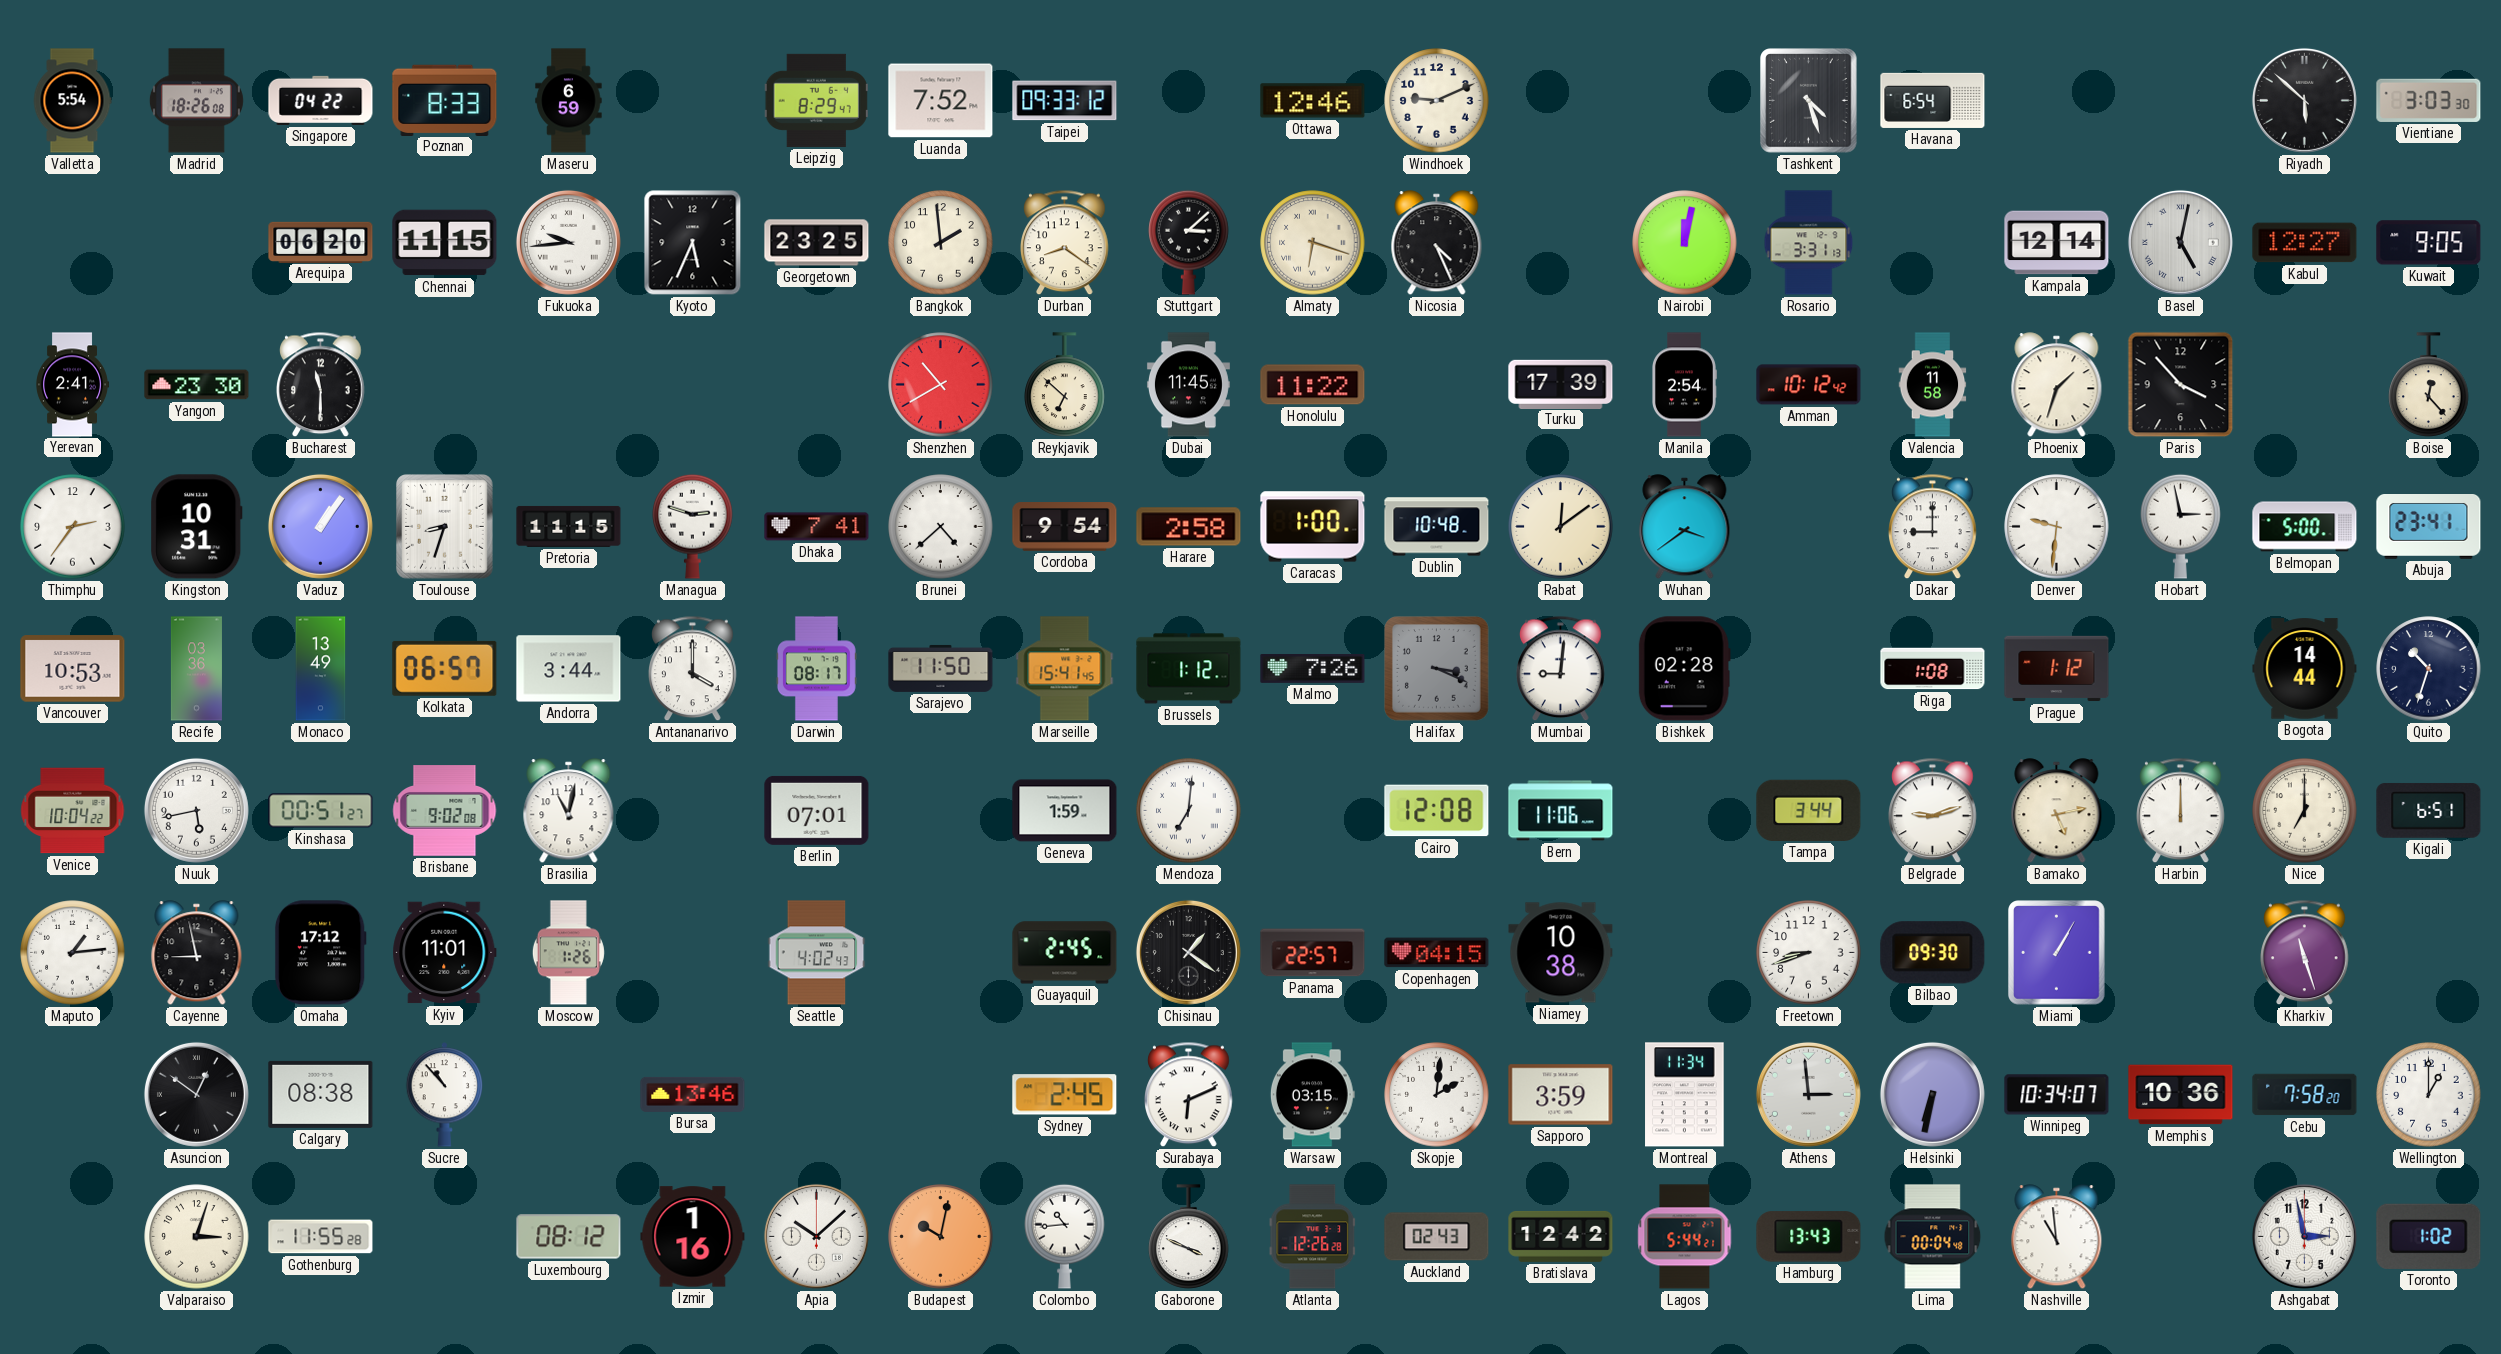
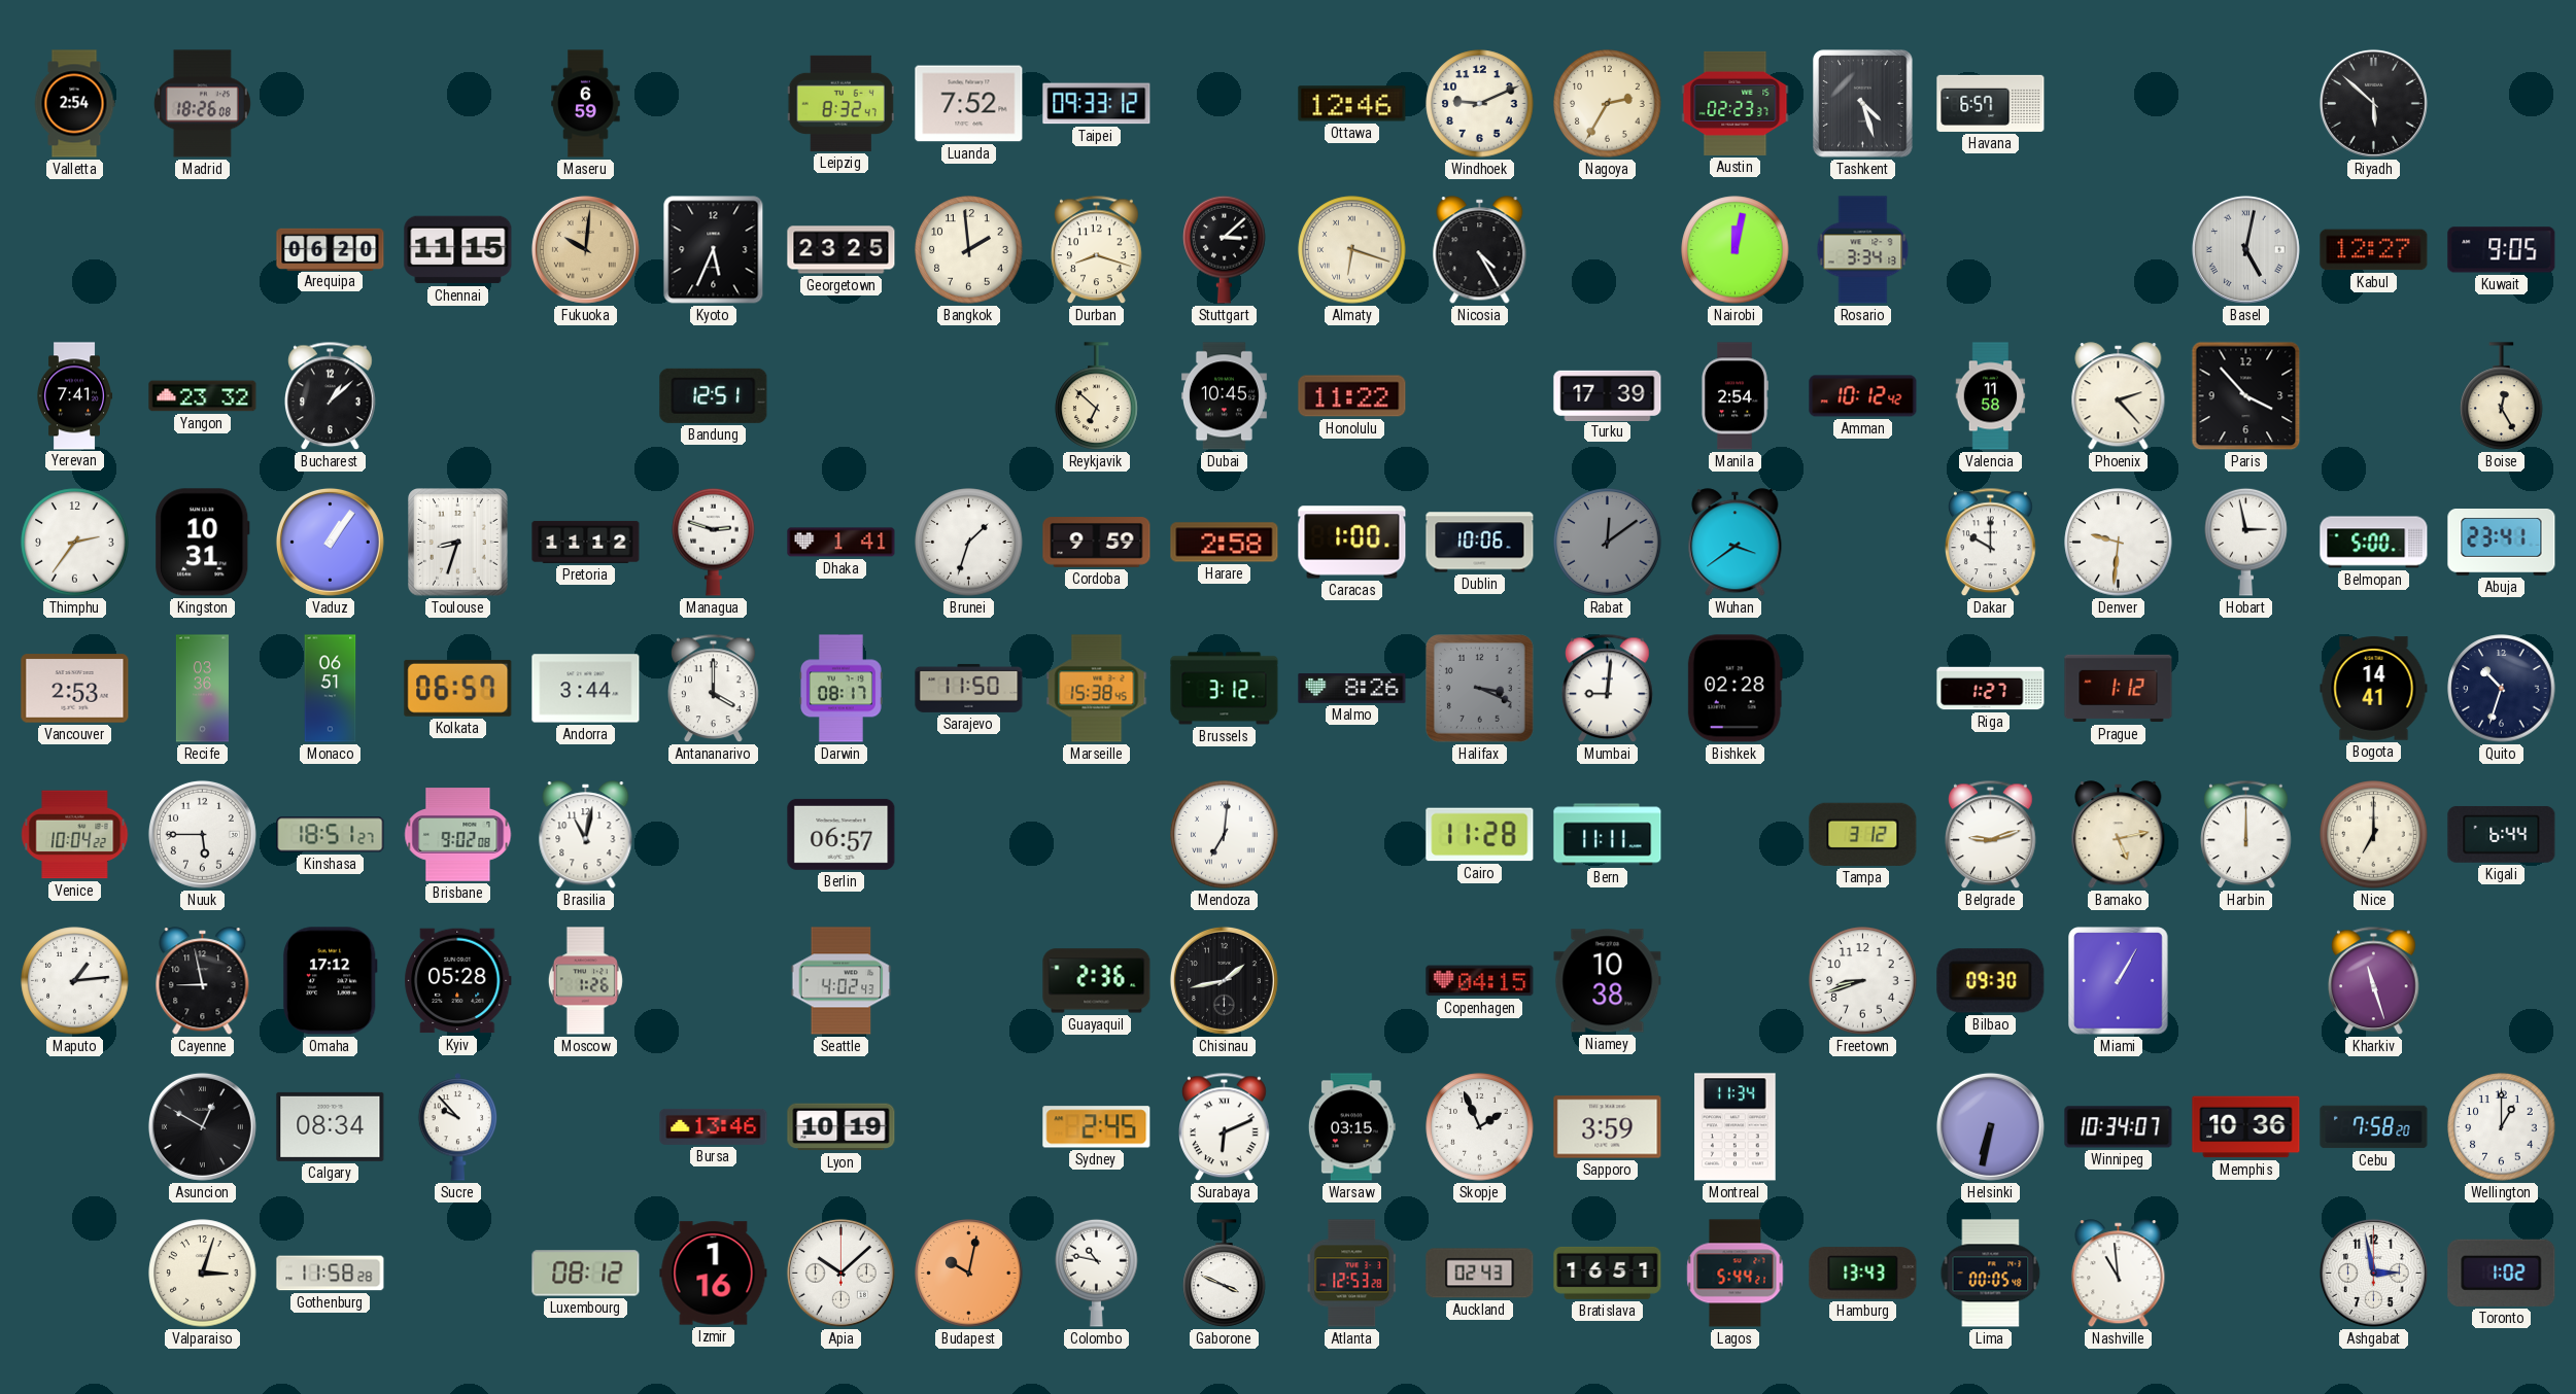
Valletta: 5:54 -> 2:54 (74, 104)
Singapore: 04:22 -> none (321, 100)
Poznan: 8:33 -> none (445, 100)
Leipzig: 8:29 -> 8:32 (840, 103)
Nagoya: none -> 2:35 (1608, 104)
Austin: none -> 02:23 (1736, 103)
Havana: 6:54 -> 6:57 (1991, 103)
Vientiane: 3:03 -> none (2429, 100)
Fukuoka: 9:44 -> 10:01 (585, 249)
Fukuoka dial: white -> champagne (585, 249)
Durban: 8:21 -> 8:18 (1097, 250)
Nicosia: 4:26 -> 4:25 (1480, 250)
Rosario: 3:31 -> 3:34 (1863, 250)
Kampala: 12:14 -> none (2057, 243)
Yerevan: 2:41 -> 7:41 (74, 396)
Yangon: 23:30 -> 23:32 (203, 396)
Bucharest: 11:30 -> 1:08 (331, 396)
Bandung: none -> 12:51 (714, 395)
Shenzhen: 10:40 -> none (941, 385)
Dubai: 11:45 -> 10:45 (1224, 396)
Phoenix: 1:33 -> 2:23 (2119, 396)
Boise: 12:23 -> 12:25 (2502, 396)
Pretoria: 11:15 -> 11:12 (586, 542)
Dhaka: 7:41 -> 1:41 (842, 543)
Brunei: 4:38 -> 1:33 (969, 543)
Cordoba: 9:54 -> 9:59 (1097, 543)
Dublin: 10:48 -> 10:06 (1480, 543)
Rabat dial: cream -> grey (1608, 543)
Dakar: 9:00 -> 10:00 (1991, 543)
Vancouver: 10:53 -> 2:53 (75, 689)
Monaco: 13:49 -> 06:51 (331, 689)
Marseille: 15:41 -> 15:38 (1097, 689)
Brussels: 1:12 -> 3:12 (1225, 689)
Malmo: 7:26 -> 8:26 (1352, 688)
Riga: 1:08 -> 1:27 (1991, 689)
Bogota: 14:44 -> 14:41 (2374, 689)
Nuuk: 5:43 -> 5:45 (202, 834)
Kinshasa: 00:51 -> 18:51 (331, 835)
Berlin: 07:01 -> 06:57 (842, 834)
Geneva: 1:59 -> none (1065, 811)
Cairo: 12:08 -> 11:28 (1480, 835)
Bern: 11:06 -> 11:11 (1608, 835)
Tampa: 3:44 -> 3:12 (1863, 834)
Kigali: 6:51 -> 6:44 (2502, 834)
Kyiv: 11:01 -> 05:28 (458, 981)
Guayaquil: 2:45 -> 2:36 (1097, 981)
Chisinau: 1:21 -> 1:43 (1224, 980)
Panama: 22:57 -> none (1313, 953)
Asuncion: 12:51 -> 12:50 (202, 1126)
Calgary: 08:38 -> 08:34 (331, 1126)
Sucre: 10:53 -> 9:53 (458, 1127)
Lyon: none -> 10:19 (842, 1127)
Skopje: 2:01 -> 1:56 (1480, 1127)
Athens: 2:59 -> none (1808, 1094)
Gothenburg: 11:55 -> 11:58 (331, 1274)
Colombo: 10:44 -> 10:47 (1097, 1273)
Atlanta: 12:26 -> 12:53 (1352, 1274)
Bratislava: 12:42 -> 16:51 (1608, 1273)
Lima: 00:04 -> 00:05 (1991, 1274)
